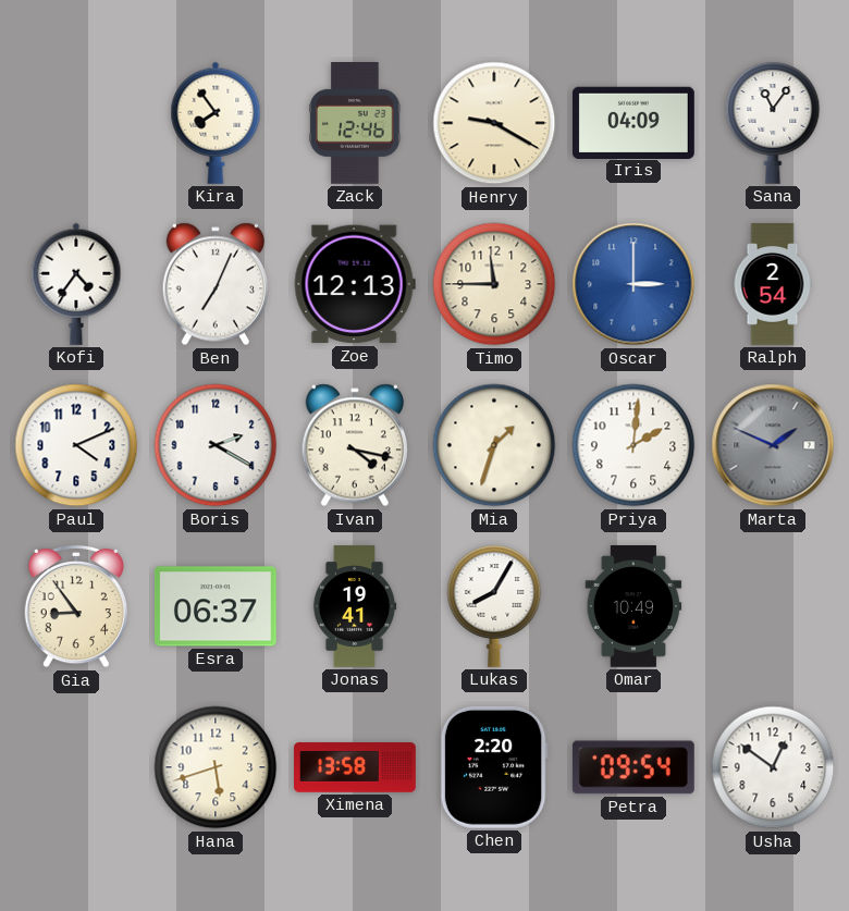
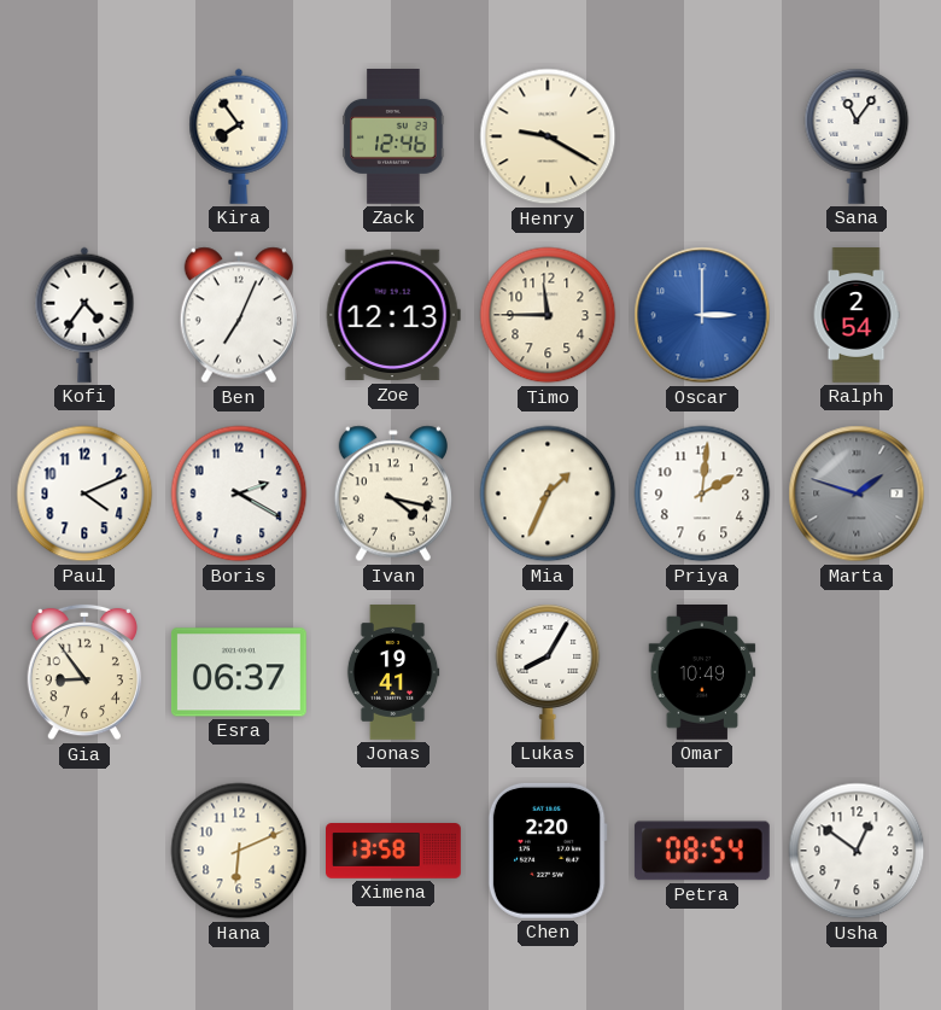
Iris: 04:09 -> none (633, 122)
Mia: 1:33 -> 1:34 (548, 494)
Marta: 1:49 -> 1:48 (857, 494)
Hana: 5:42 -> 6:11 (239, 851)
Petra: 09:54 -> 08:54 (702, 851)
